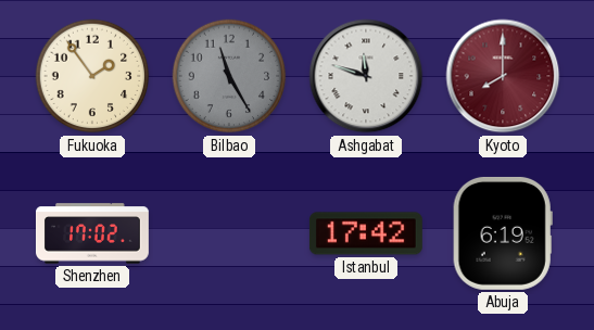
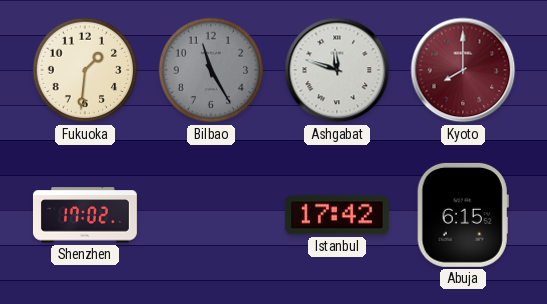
Fukuoka: 1:54 -> 1:31 (85, 70)
Abuja: 6:19 -> 6:15 (463, 215)
